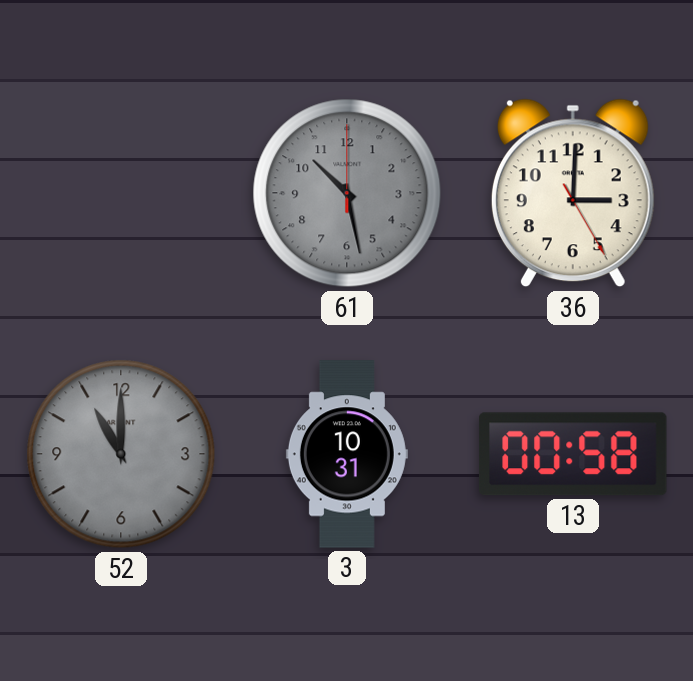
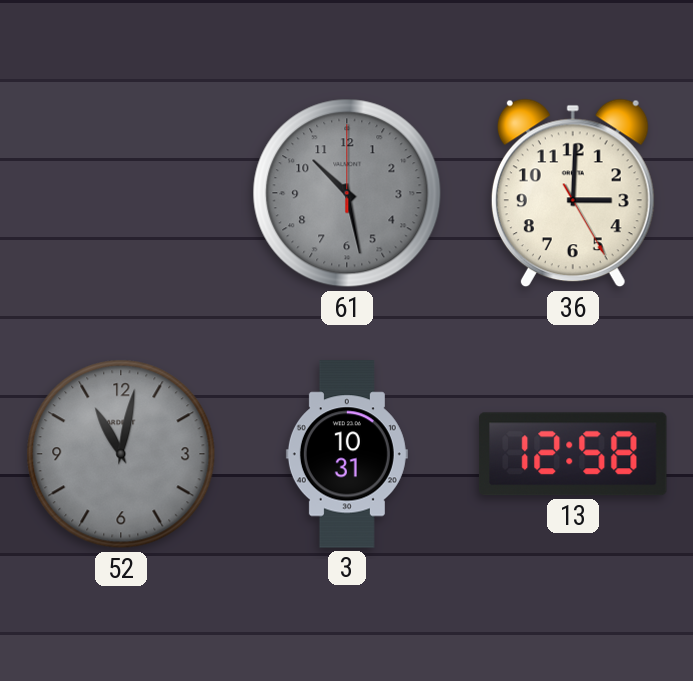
52: 11:00 -> 11:02 (121, 454)
13: 00:58 -> 12:58 (573, 454)
